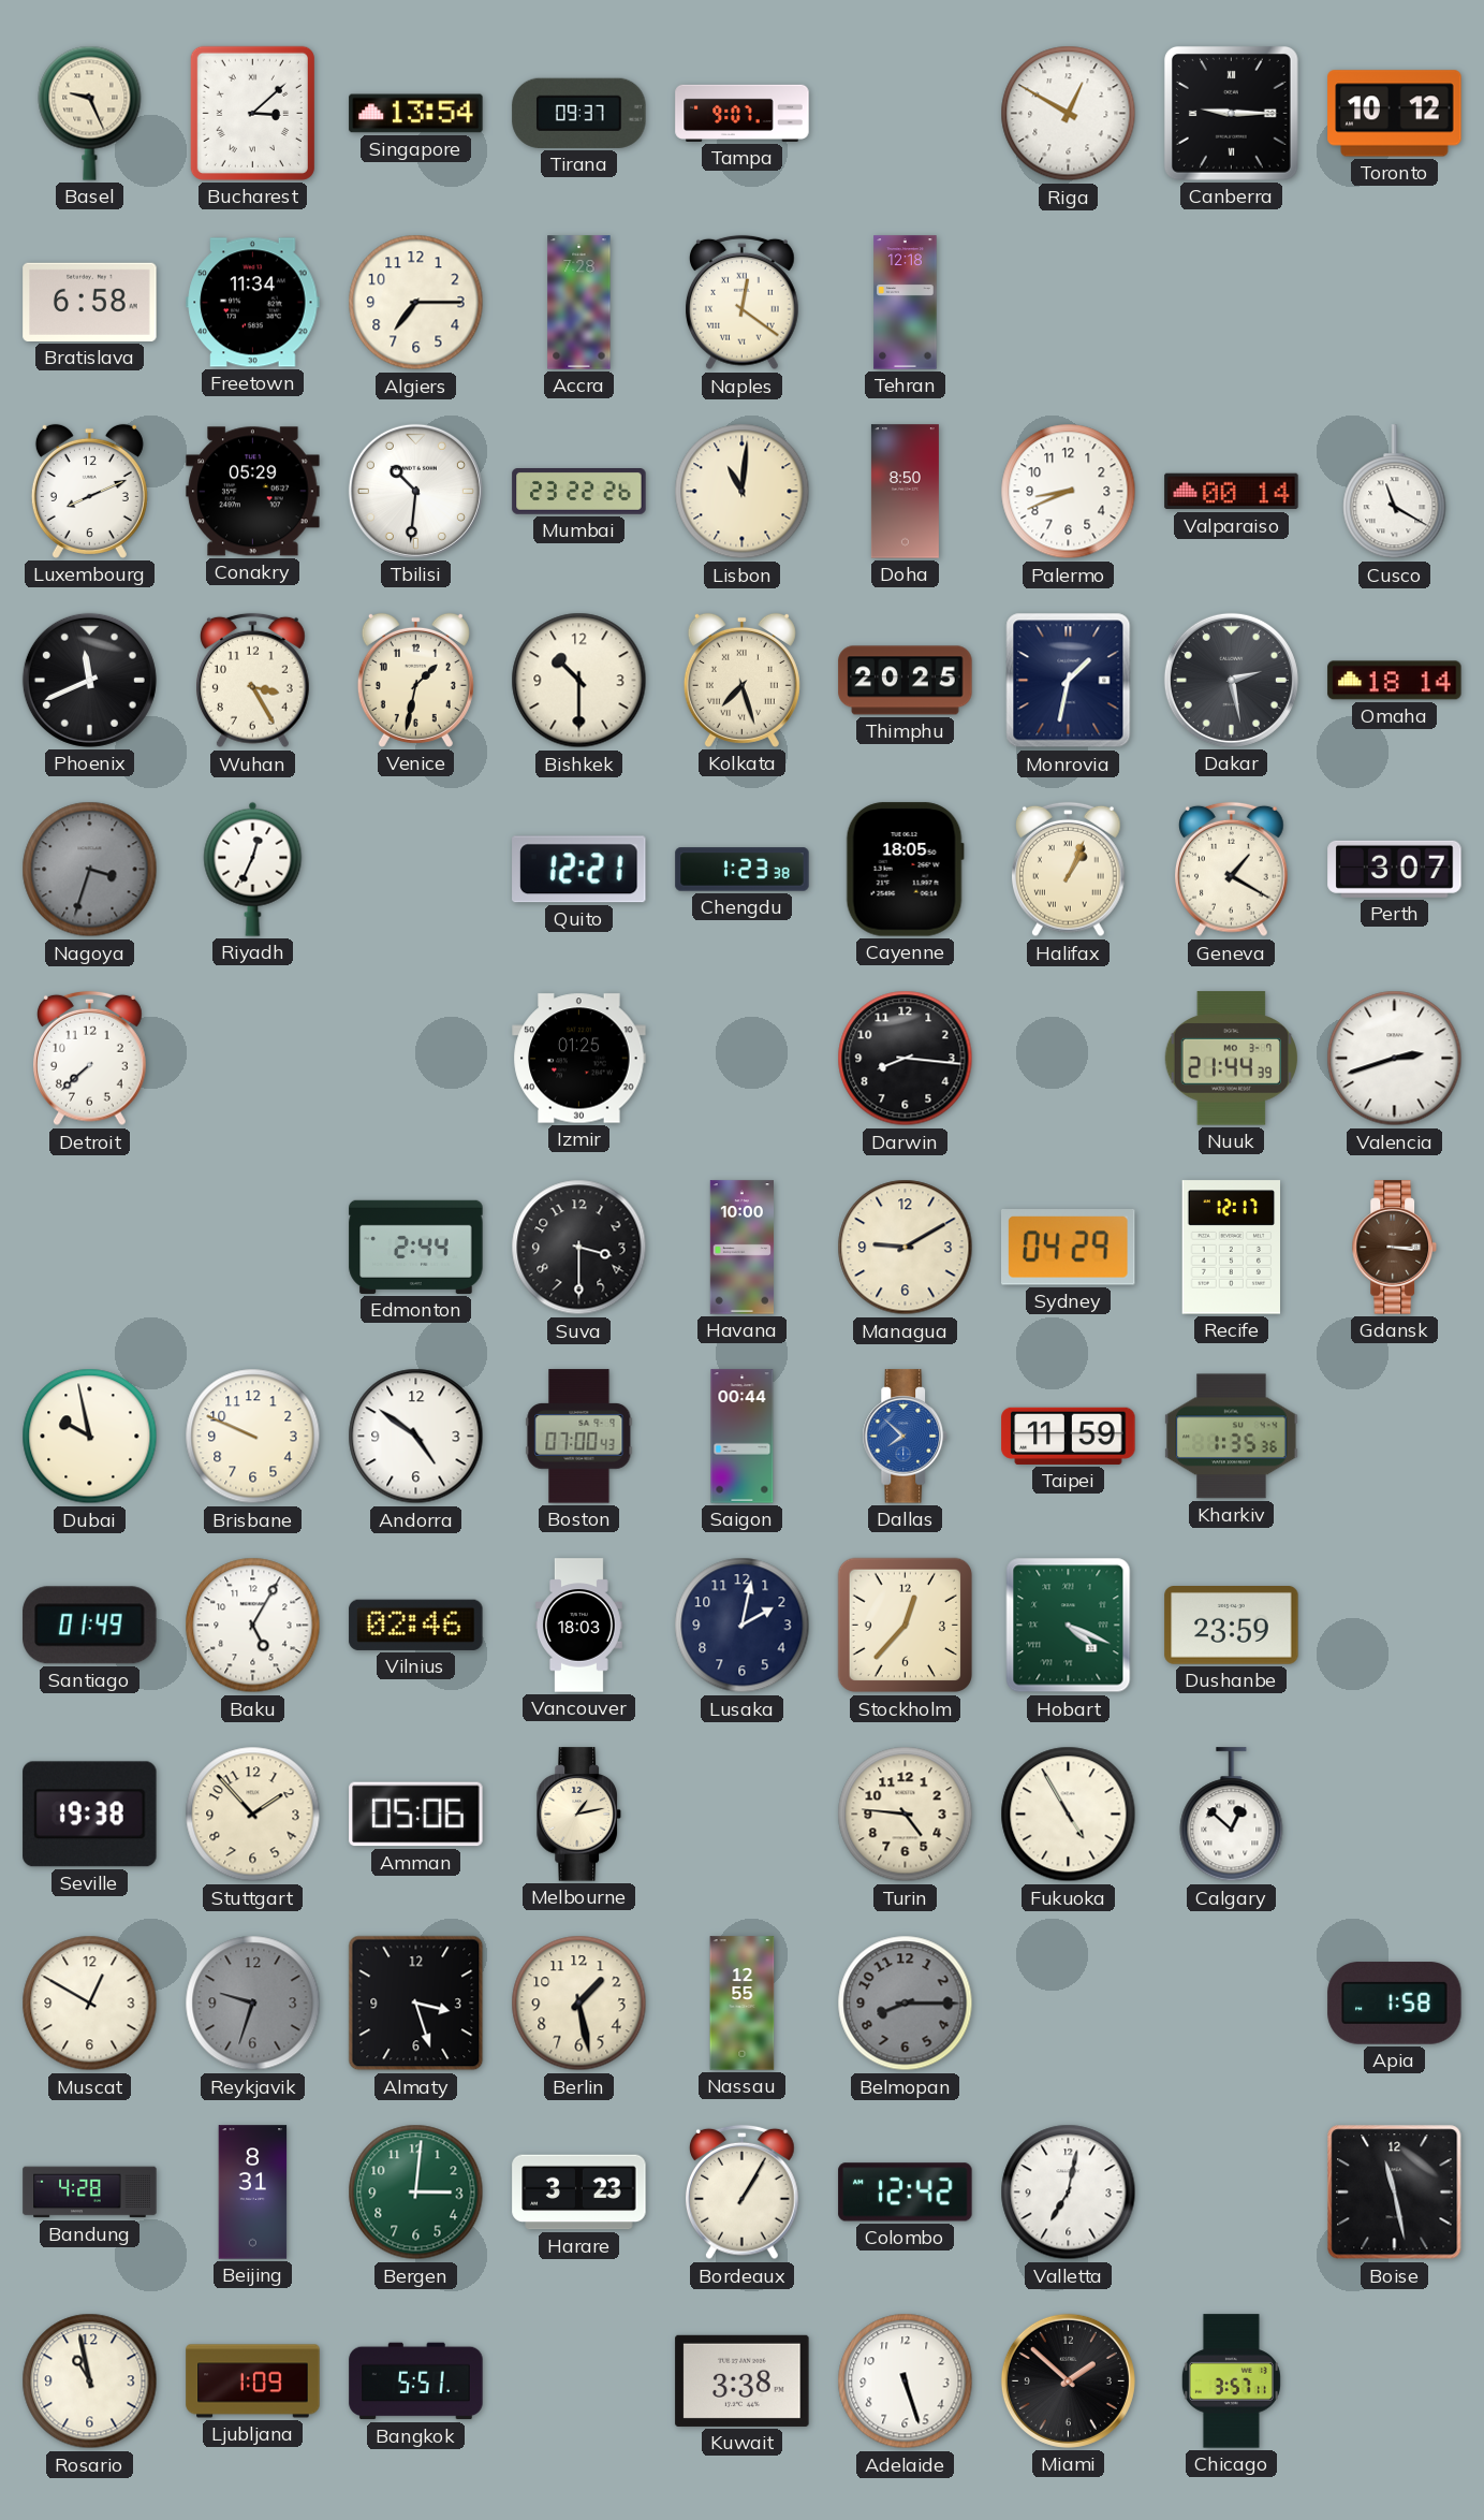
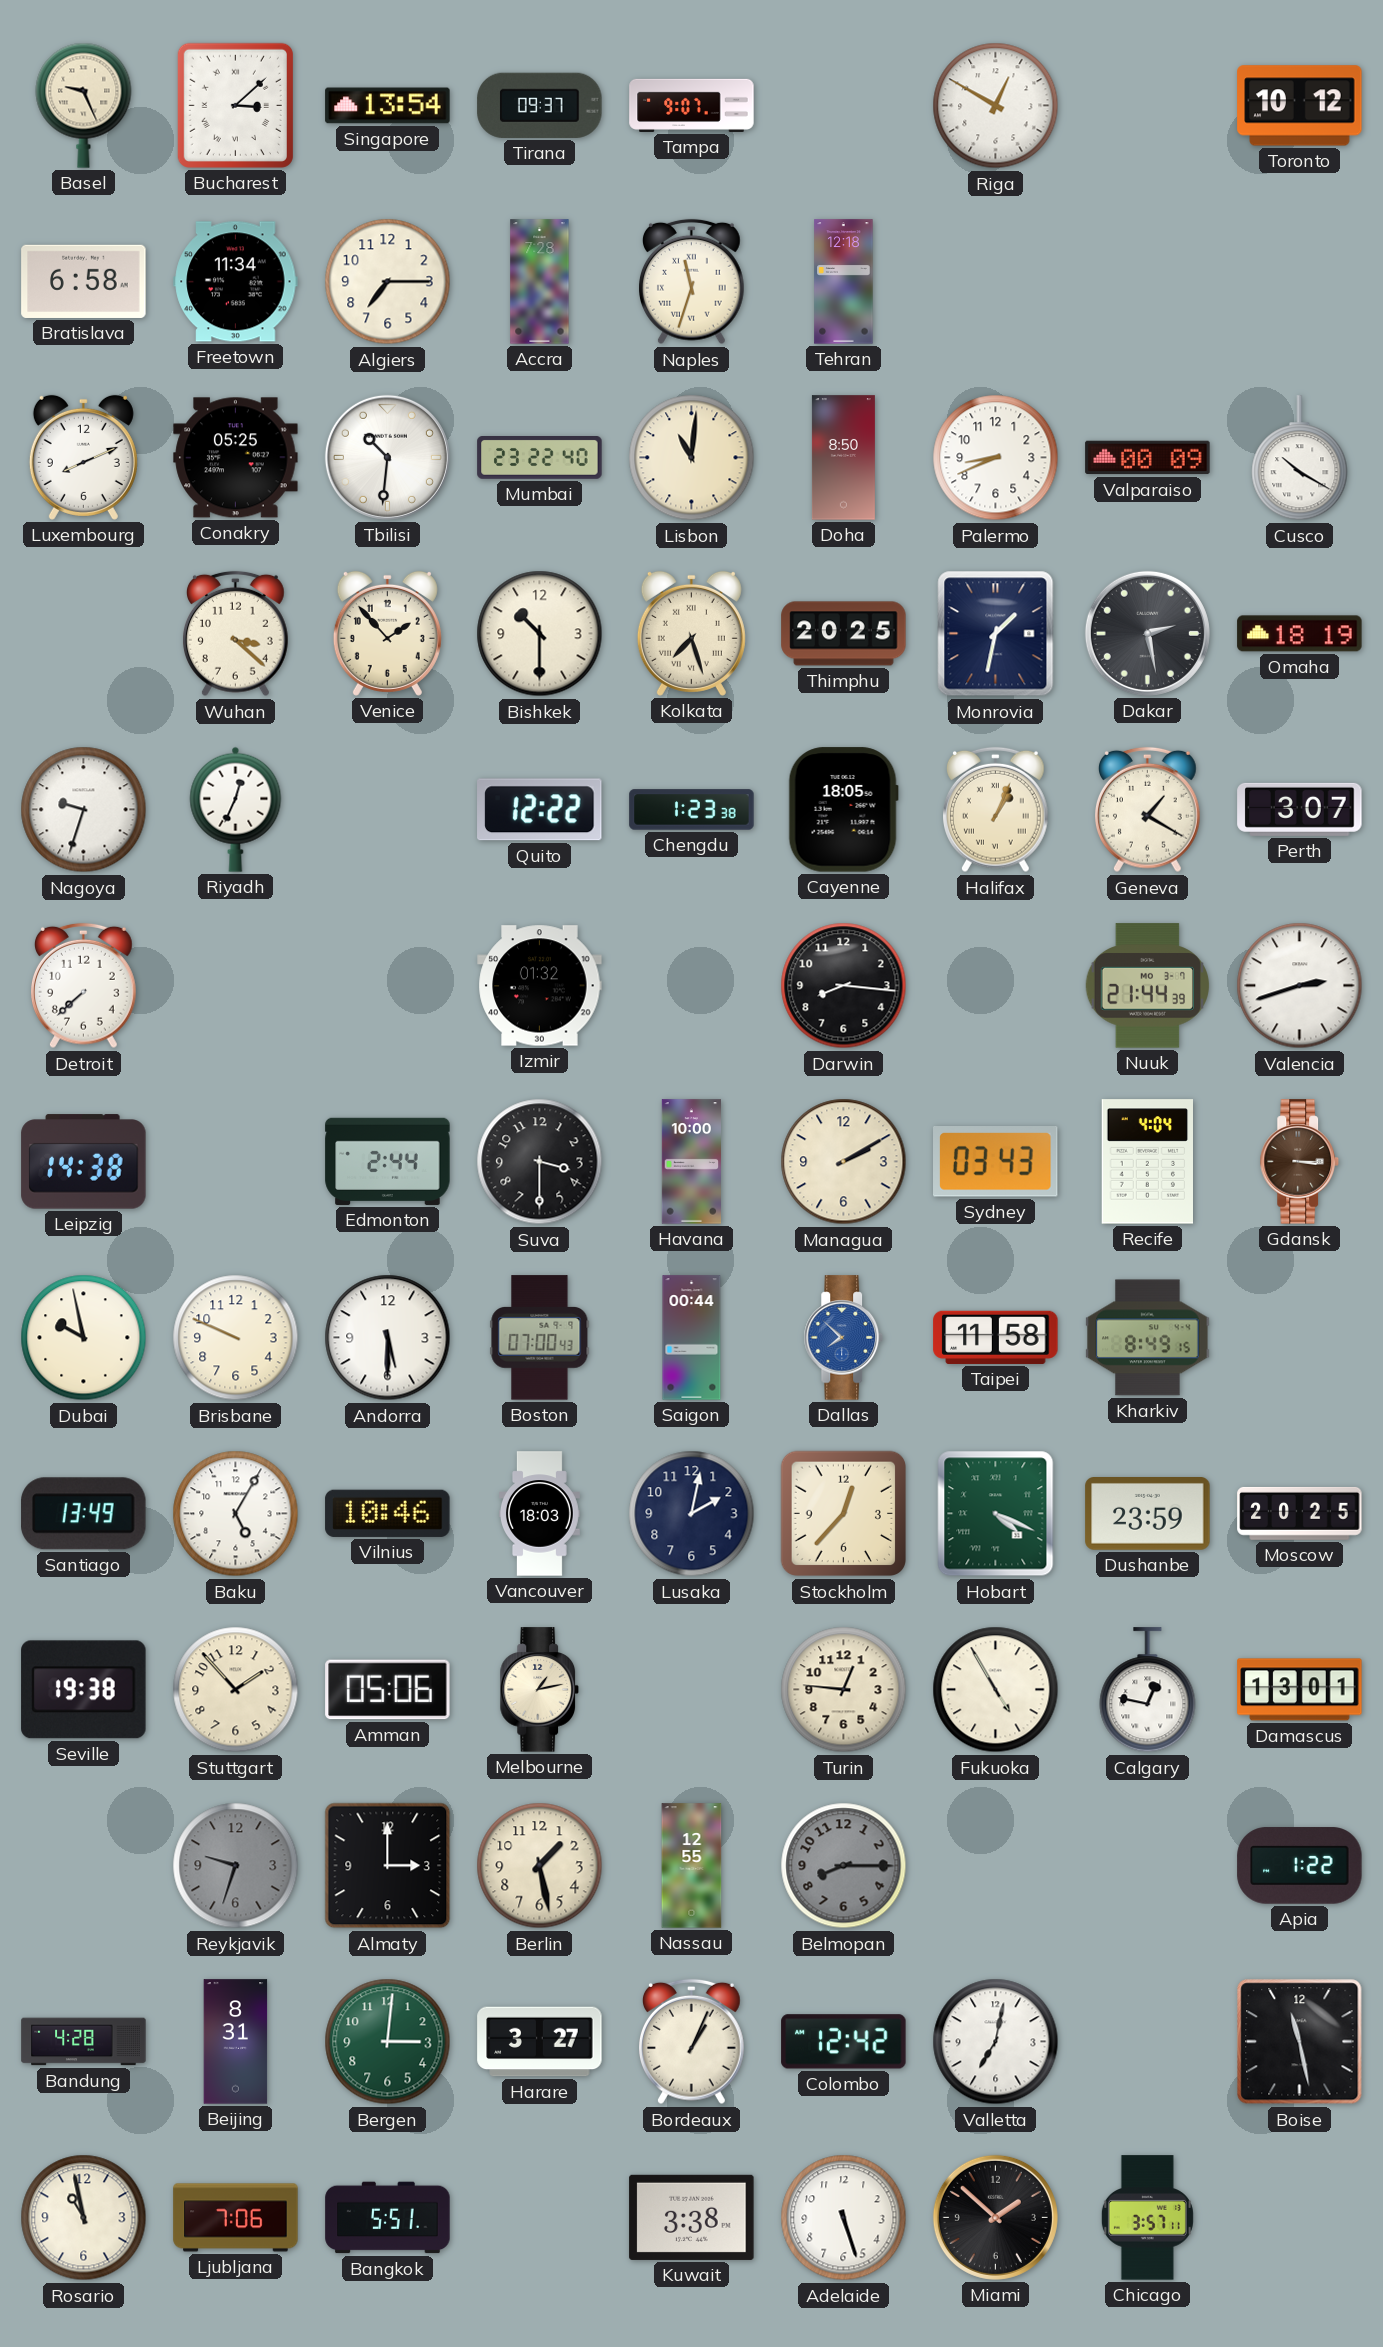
Canberra: 9:15 -> none (1231, 113)
Naples: 12:21 -> 11:33 (692, 282)
Conakry: 05:29 -> 05:25 (236, 458)
Mumbai: 23:22:26 -> 23:22:40 (540, 458)
Valparaiso: 00:14 -> 00:09 (1148, 458)
Cusco: 11:20 -> 10:20 (1300, 458)
Phoenix: 11:41 -> none (89, 680)
Wuhan: 3:25 -> 3:22 (236, 634)
Venice: 1:32 -> 1:53 (387, 633)
Omaha: 18:14 -> 18:19 (1300, 634)
Nagoya: 3:33 -> 9:33 (84, 810)
Nagoya dial: grey -> white (84, 810)
Quito: 12:21 -> 12:22 (540, 810)
Izmir: 01:25 -> 01:32 (540, 986)
Leipzig: none -> 14:38 (84, 1162)
Managua: 9:10 -> 2:10 (844, 1162)
Sydney: 04:29 -> 03:43 (996, 1162)
Recife: 12:17 -> 4:04 (1147, 1162)
Andorra: 4:51 -> 5:30 (388, 1338)
Taipei: 11:59 -> 11:58 (996, 1337)
Kharkiv: 1:35 -> 8:49 (1148, 1338)
Santiago: 01:49 -> 13:49 (84, 1514)
Vilnius: 02:46 -> 10:46 (388, 1513)
Moscow: none -> 20:25 (1300, 1513)
Turin: 4:46 -> 12:46 (844, 1690)
Calgary: 12:52 -> 12:47 (1148, 1690)
Damascus: none -> 13:01 (1300, 1690)
Muscat: 12:50 -> none (90, 2004)
Almaty: 3:27 -> 3:00 (388, 1866)
Apia: 1:58 -> 1:22 (1300, 1866)
Harare: 3:23 -> 3:27 (540, 2042)
Bordeaux: 1:05 -> 1:04 (692, 2042)
Ljubljana: 1:09 -> 7:06 (236, 2218)
